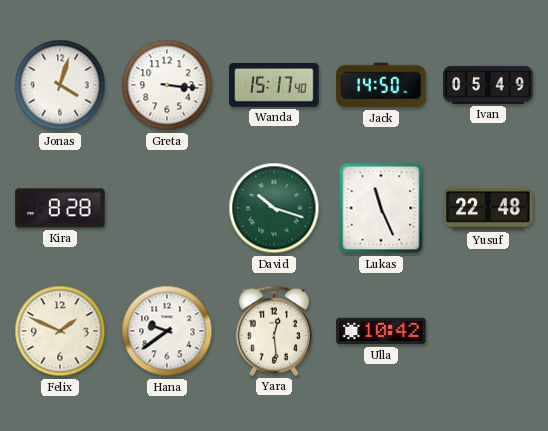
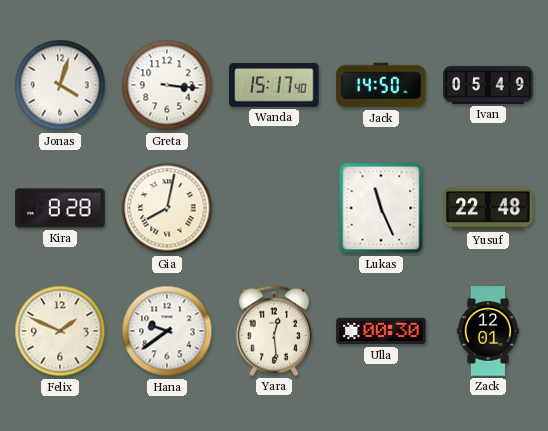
Gia: none -> 8:02 (167, 208)
David: 10:18 -> none (274, 208)
Ulla: 10:42 -> 00:30 (381, 331)
Zack: none -> 12:01 (488, 331)
